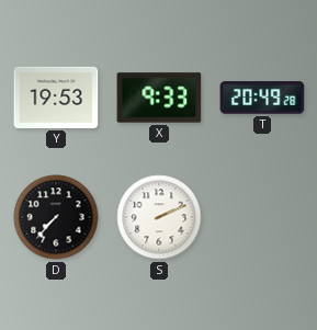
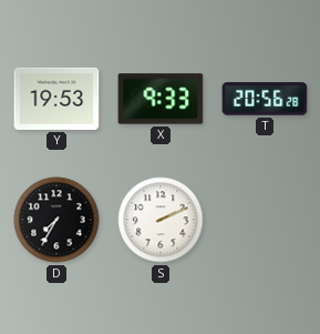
T: 20:49 -> 20:56 (265, 99)
D: 7:37 -> 7:35 (56, 220)
